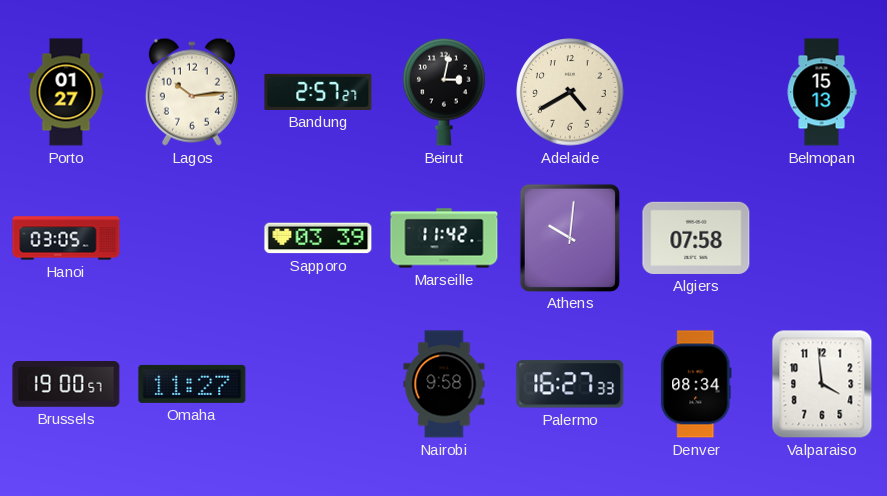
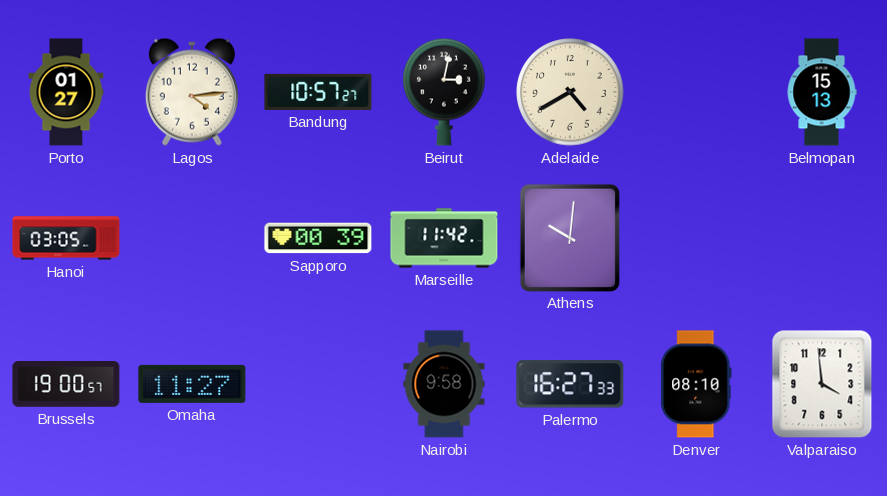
Lagos: 10:14 -> 4:14 (192, 92)
Bandung: 2:57 -> 10:57 (318, 92)
Sapporo: 03:39 -> 00:39 (318, 238)
Algiers: 07:58 -> none (696, 238)
Denver: 08:34 -> 08:10 (696, 384)
